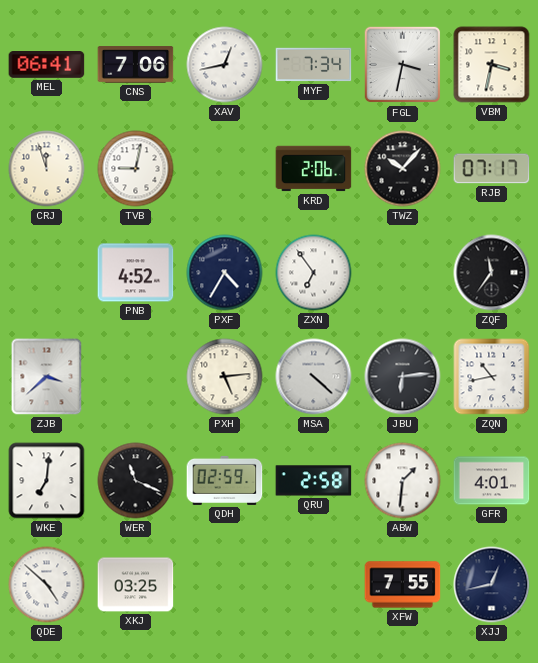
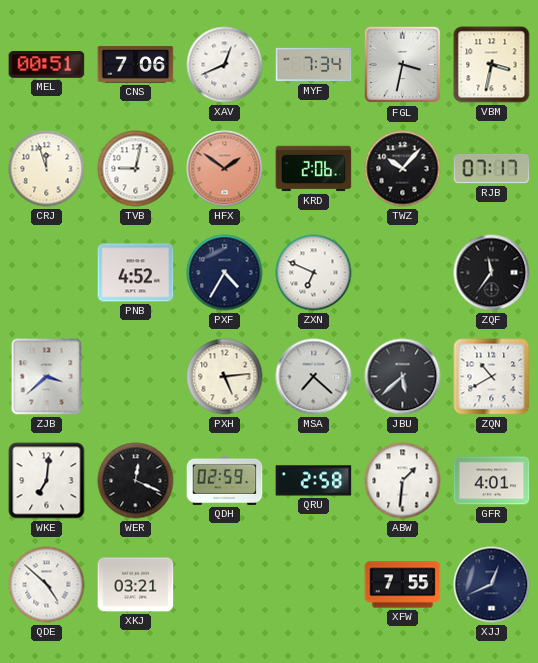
MEL: 06:41 -> 00:51 (47, 65)
XAV: 12:43 -> 12:41 (225, 65)
HFX: none -> 1:51 (225, 169)
ZXN: 6:54 -> 6:49 (314, 273)
MSA: 4:22 -> 7:22 (314, 377)
JBU: 6:14 -> 5:38 (403, 377)
ZQN: 10:43 -> 10:40 (492, 377)
WER: 11:19 -> 12:19 (136, 481)
XKJ: 03:25 -> 03:21 (136, 585)
XJJ: 12:43 -> 12:41 (492, 585)
